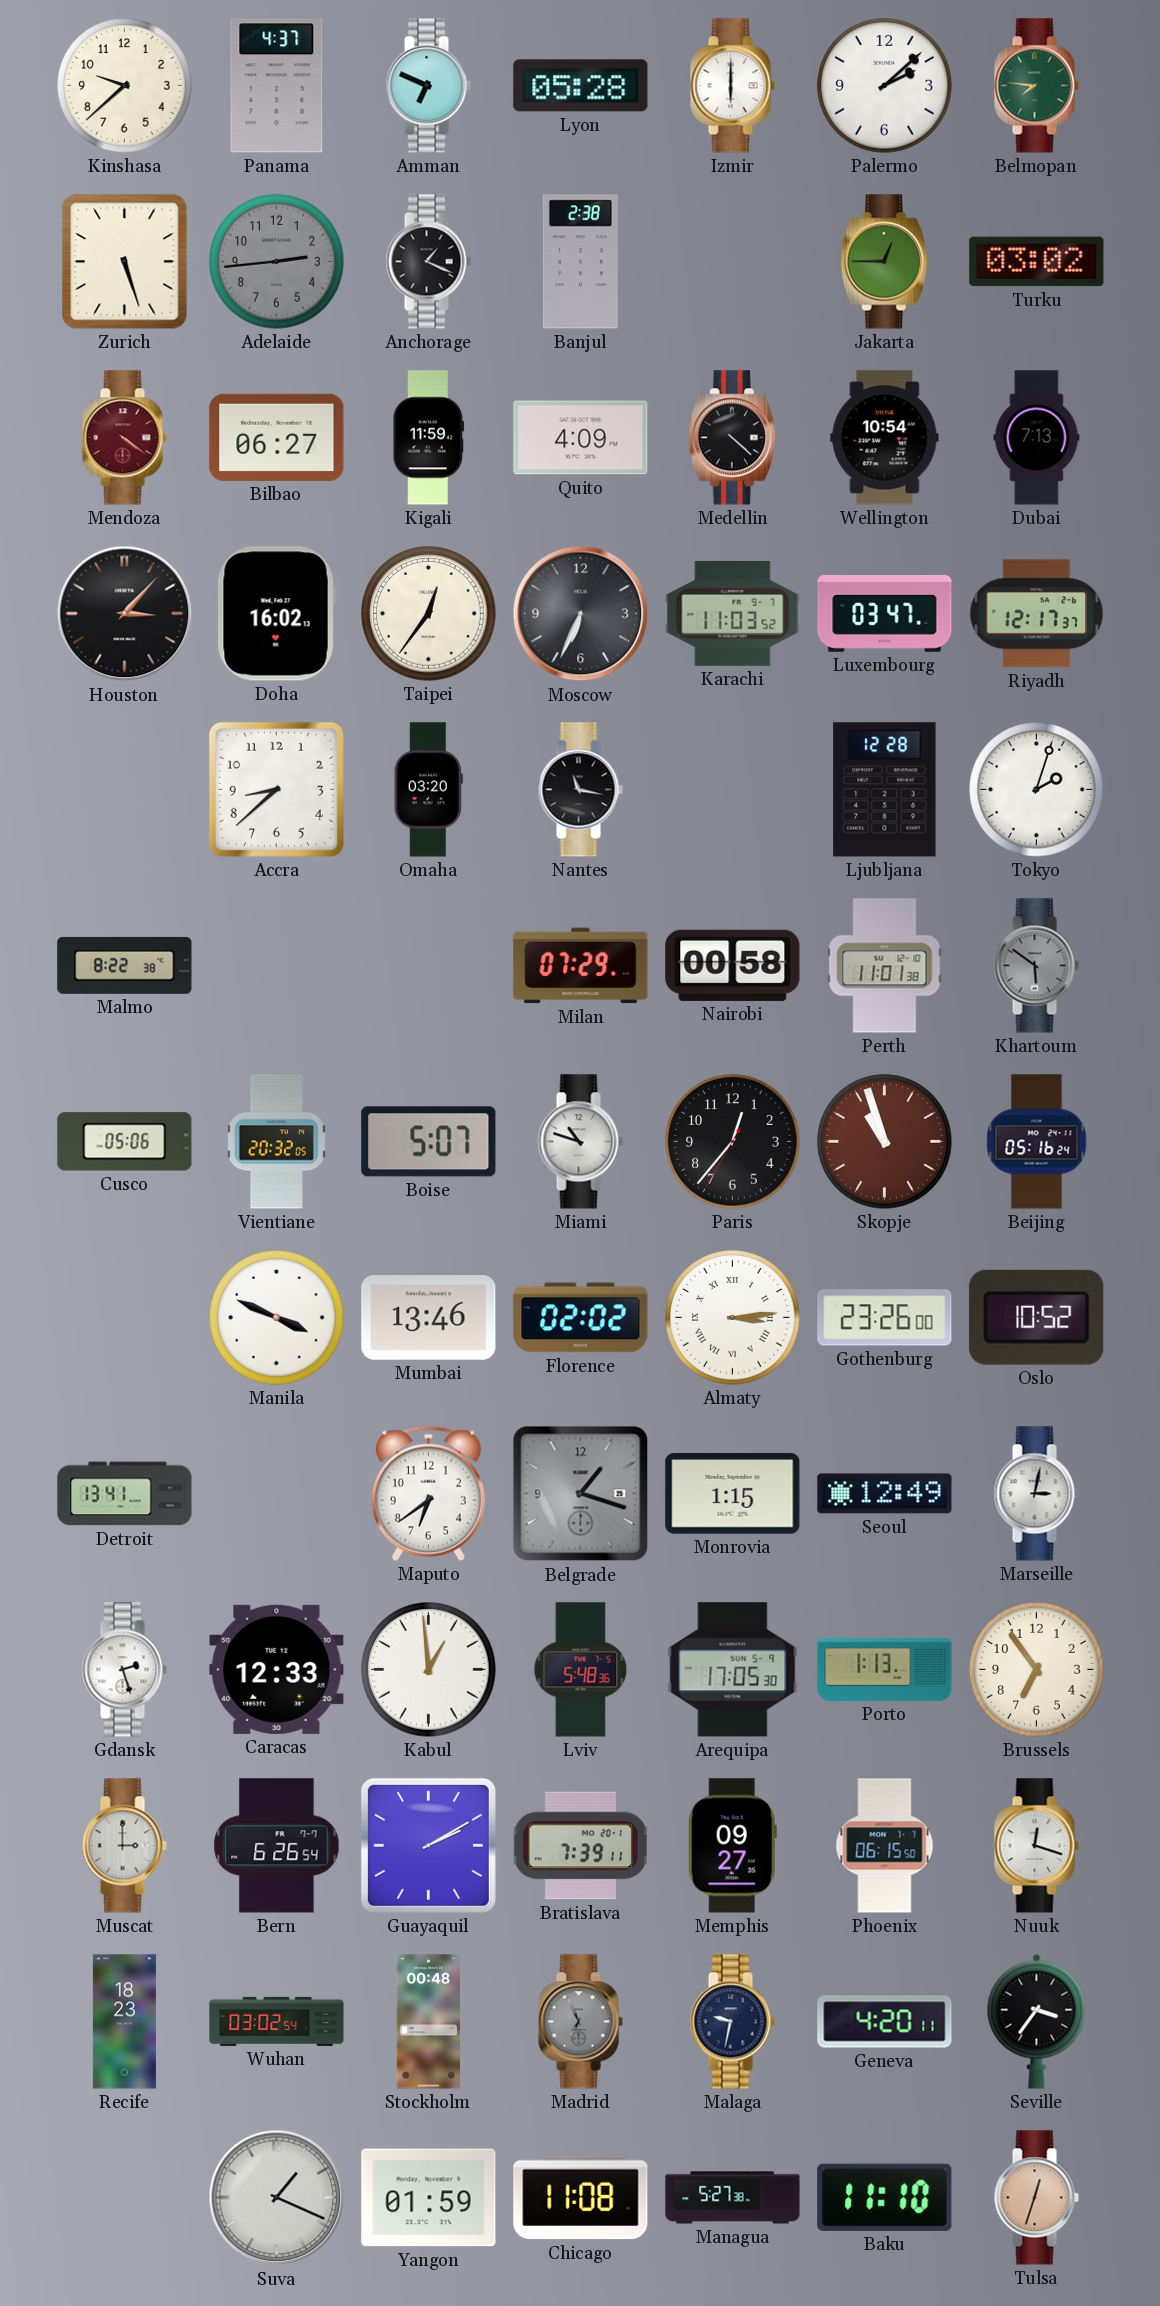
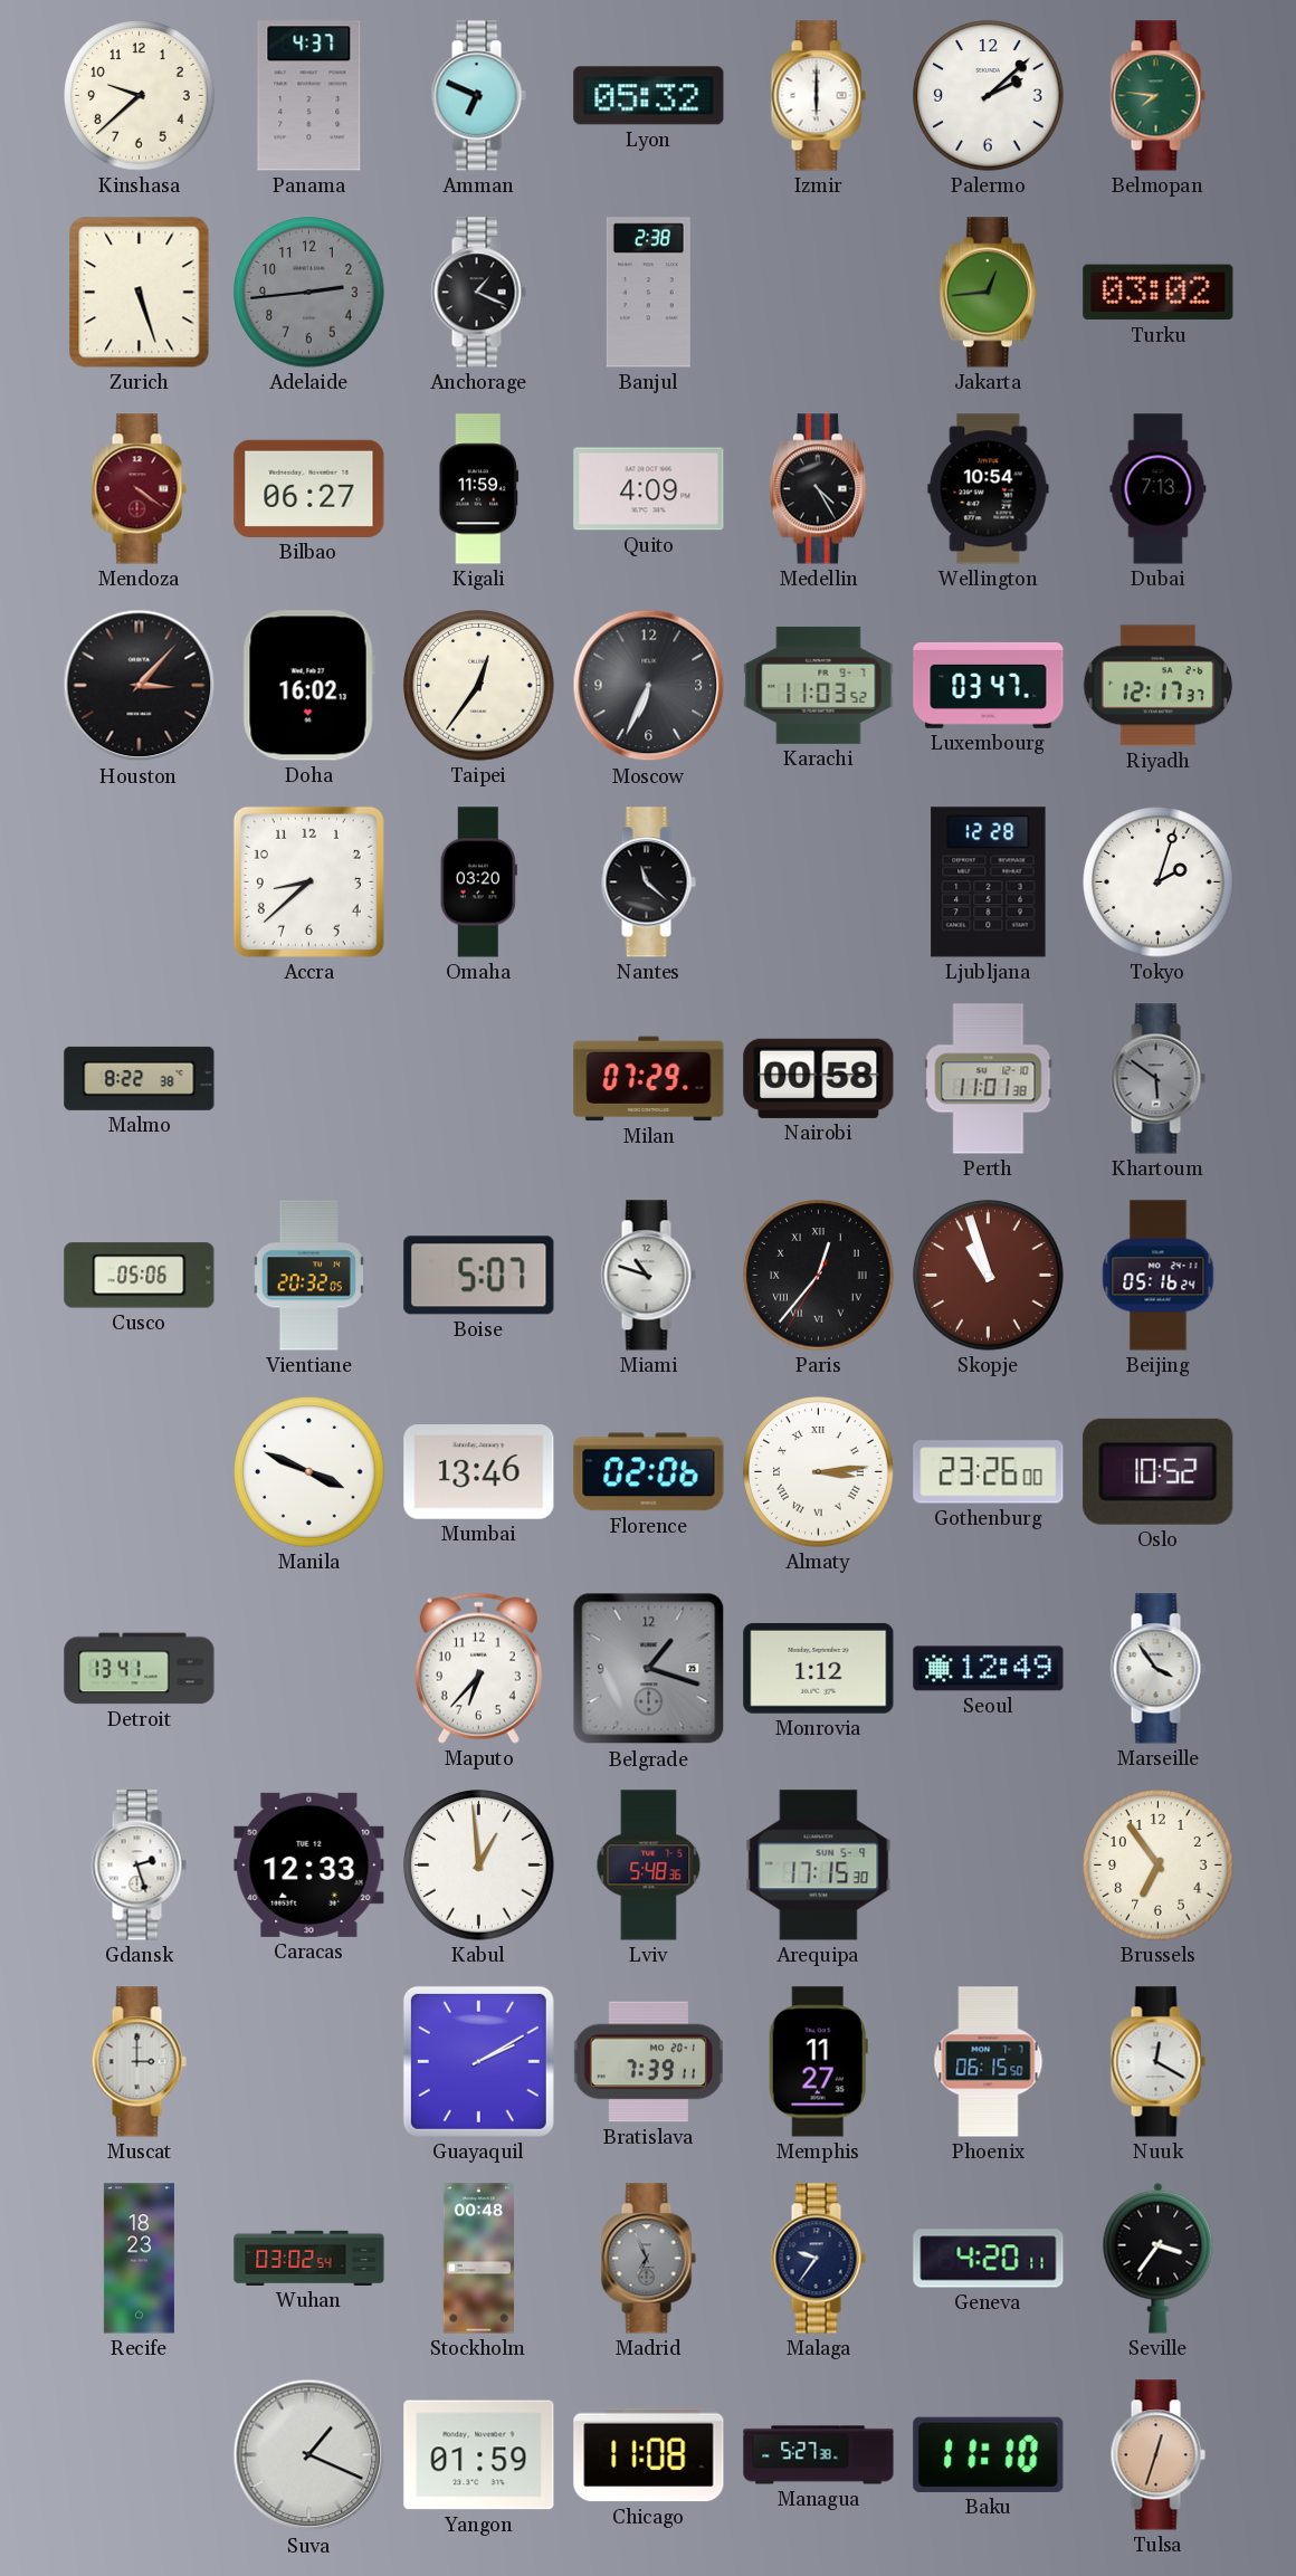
Lyon: 05:28 -> 05:32 (649, 96)
Jakarta: 12:45 -> 12:44 (988, 293)
Medellin: 4:22 -> 4:25 (818, 489)
Nantes: 11:17 -> 11:22 (648, 882)
Paris numerals: Arabic -> Roman (819, 1276)
Florence: 02:02 -> 02:06 (649, 1472)
Maputo: 6:39 -> 6:37 (478, 1668)
Monrovia: 1:15 -> 1:12 (819, 1668)
Marseille: 3:02 -> 3:54 (1157, 1669)
Arequipa: 17:05 -> 17:15 (819, 1866)
Porto: 1:13 -> none (885, 1669)
Bern: 6:26 -> none (277, 1846)
Memphis: 09:27 -> 11:27 (818, 2062)
Nuuk: 12:18 -> 12:20 (1157, 2062)
Malaga: 9:32 -> 9:36 (818, 2259)
